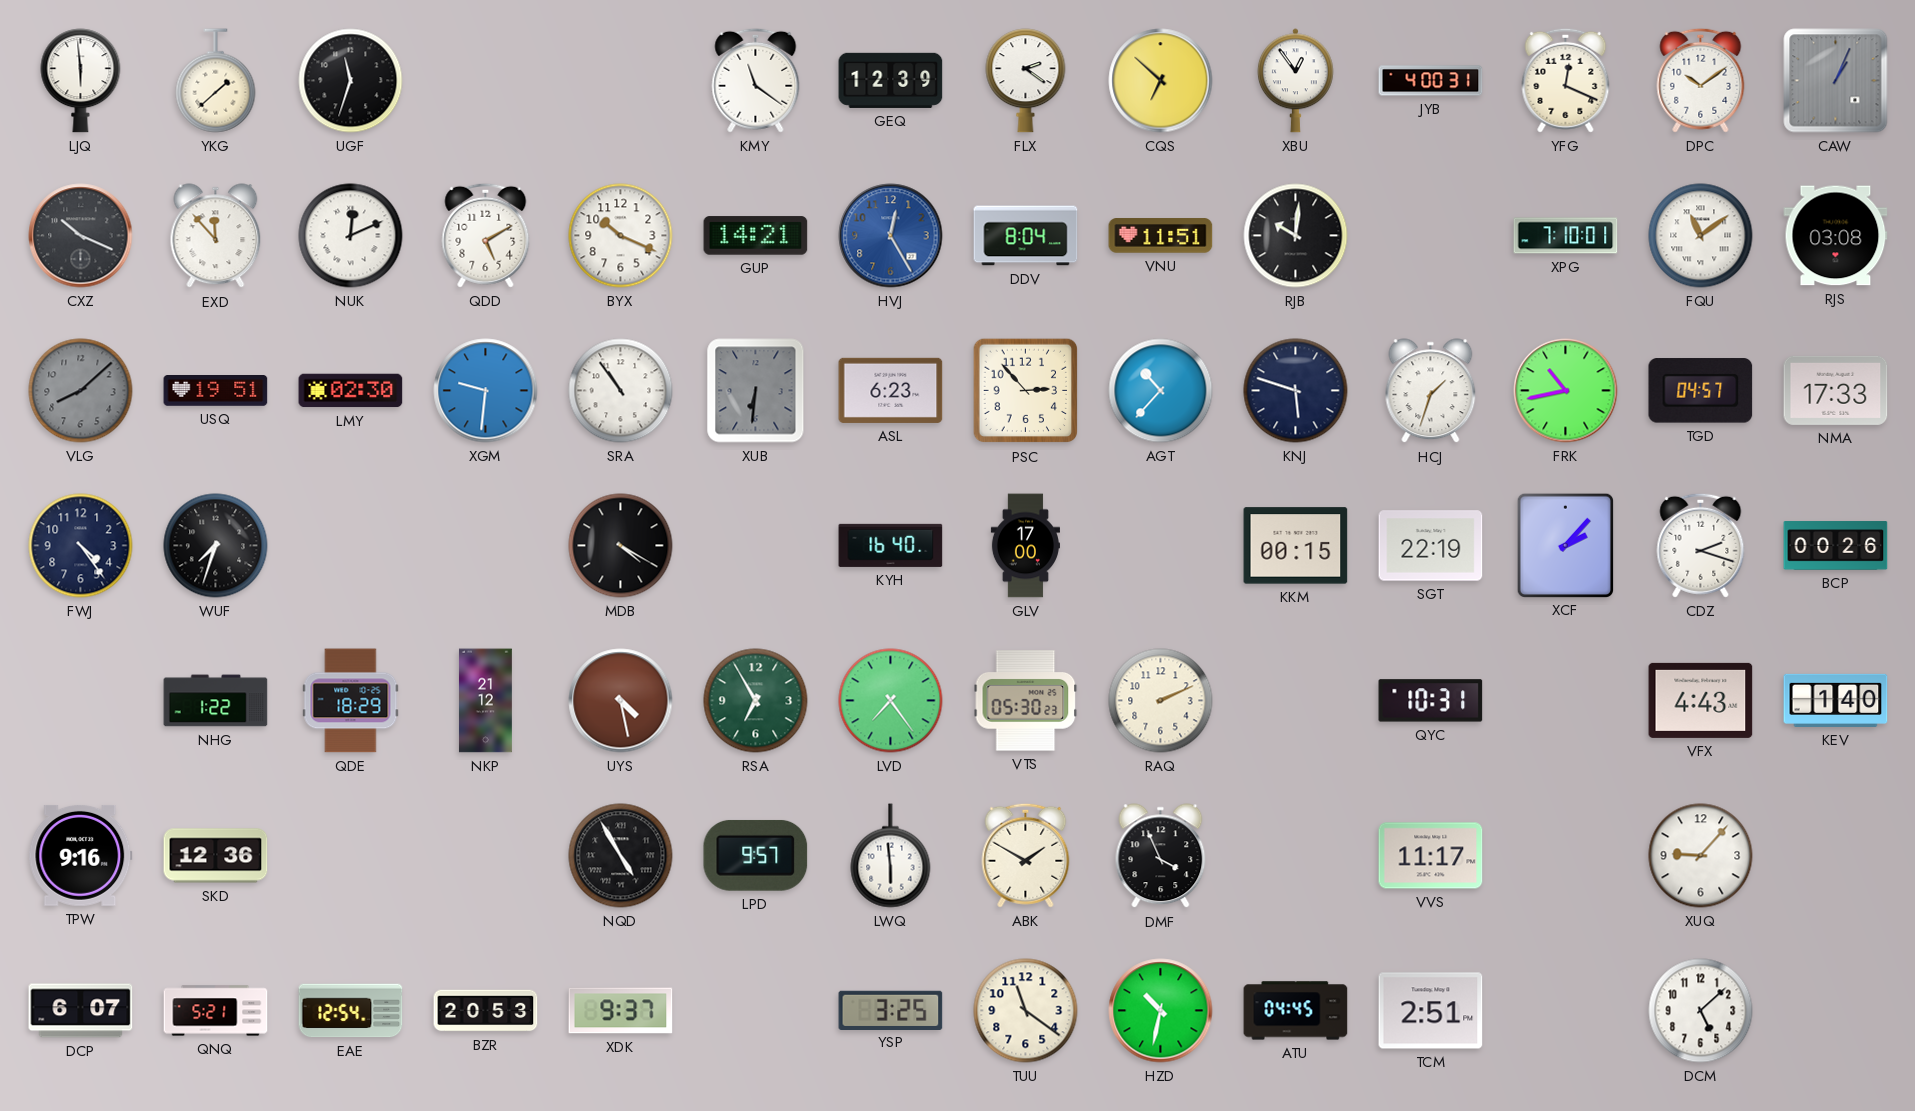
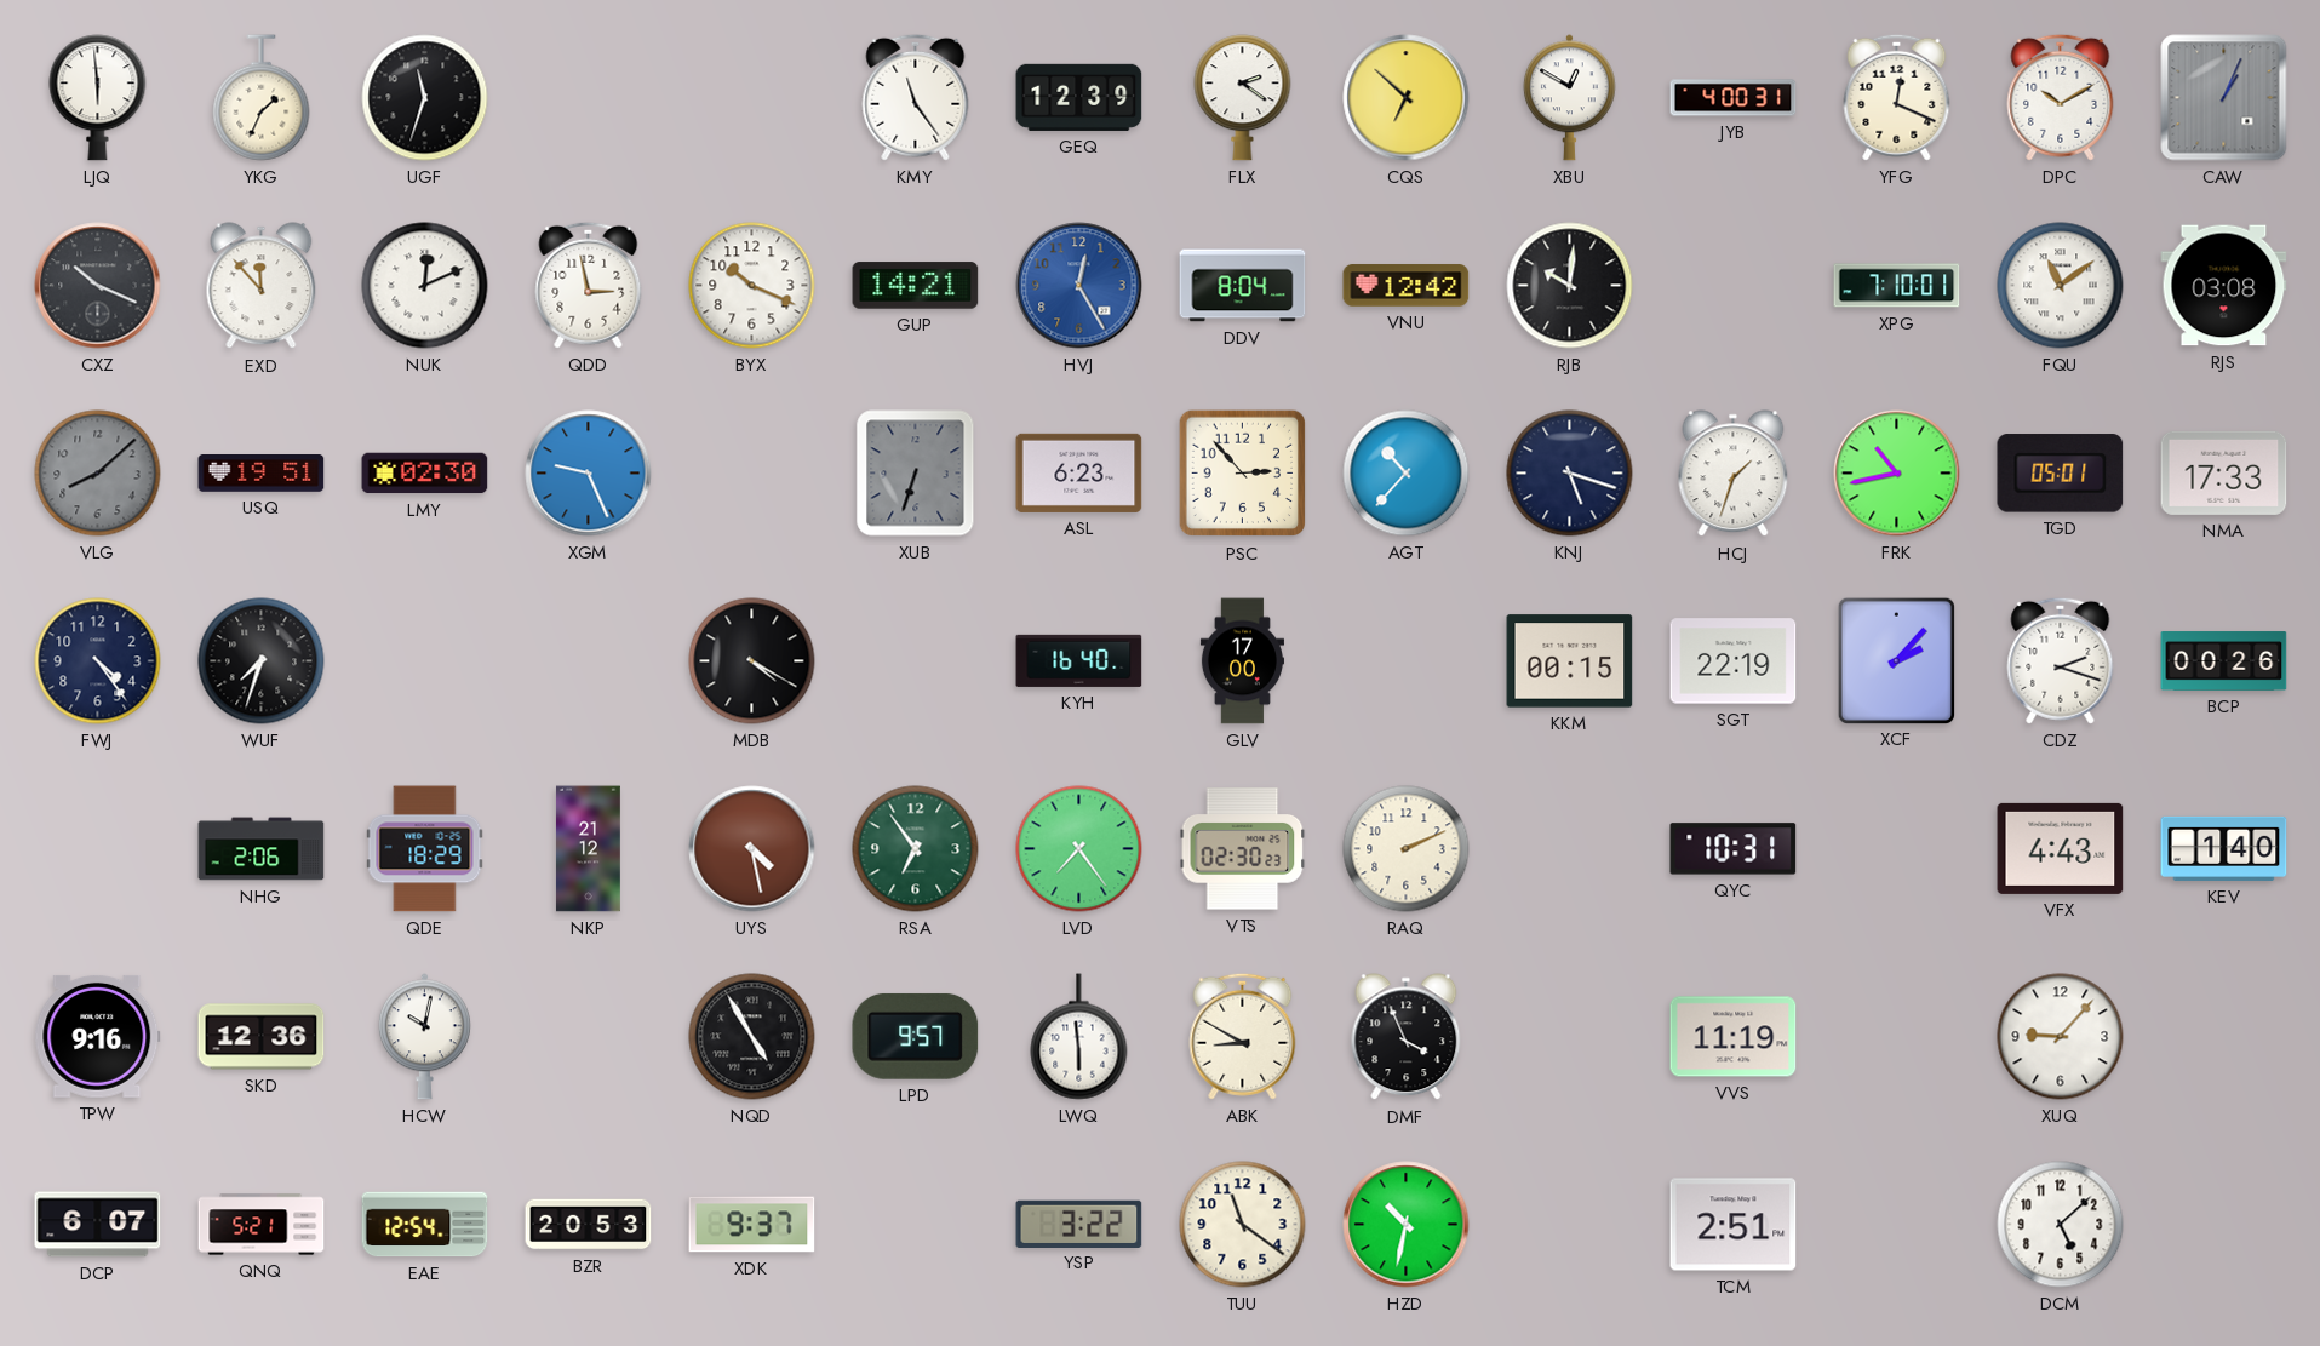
YKG: 1:38 -> 1:34 (262, 98)
KMY: 11:21 -> 11:24 (916, 97)
XBU: 12:54 -> 12:50 (1569, 98)
DPC: 10:09 -> 10:10 (2061, 97)
QDD: 5:10 -> 2:58 (589, 285)
VNU: 11:51 -> 12:42 (1407, 286)
XGM: 9:31 -> 9:26 (589, 474)
SRA: 10:54 -> none (621, 391)
XUB: 6:31 -> 6:33 (916, 474)
KNJ: 5:48 -> 5:18 (1570, 474)
TGD: 04:57 -> 05:01 (2061, 474)
NHG: 1:22 -> 2:06 (262, 849)
RSA: 6:55 -> 6:54 (916, 849)
VTS: 05:30 -> 02:30 (1243, 849)
HCW: none -> 10:02 (424, 1037)
ABK: 1:50 -> 8:50 (1243, 1036)
VVS: 11:17 -> 11:19 (1734, 1037)
YSP: 3:25 -> 3:22 (1079, 1224)
ATU: 04:45 -> none (1296, 1011)
